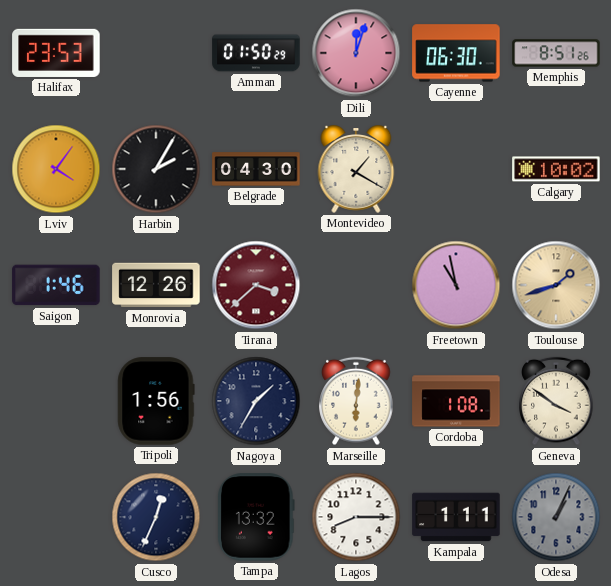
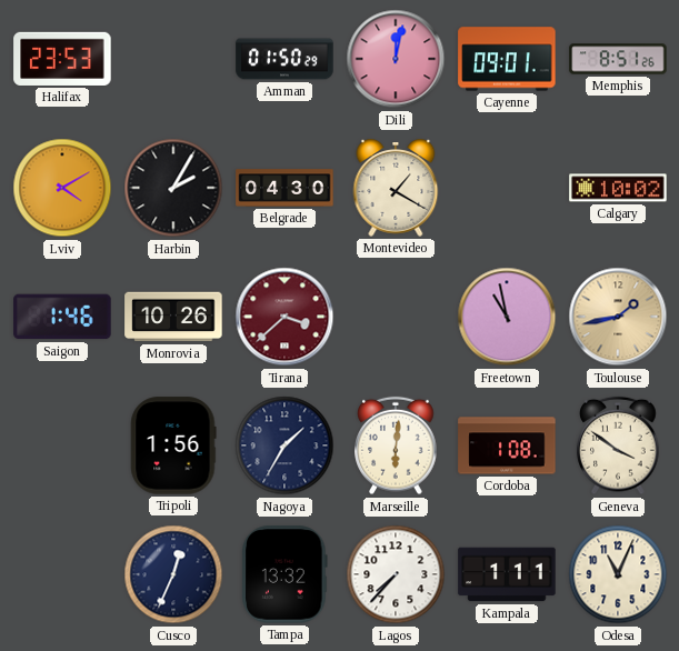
Dili: 12:03 -> 12:02 (396, 59)
Cayenne: 06:30 -> 09:01 (507, 59)
Lviv: 4:06 -> 4:10 (62, 188)
Monrovia: 12:26 -> 10:26 (173, 317)
Toulouse: 1:42 -> 1:43 (618, 317)
Lagos: 8:15 -> 7:37 (396, 574)
Odesa: 1:04 -> 11:04 (618, 574)
Odesa dial: grey -> cream (618, 574)
